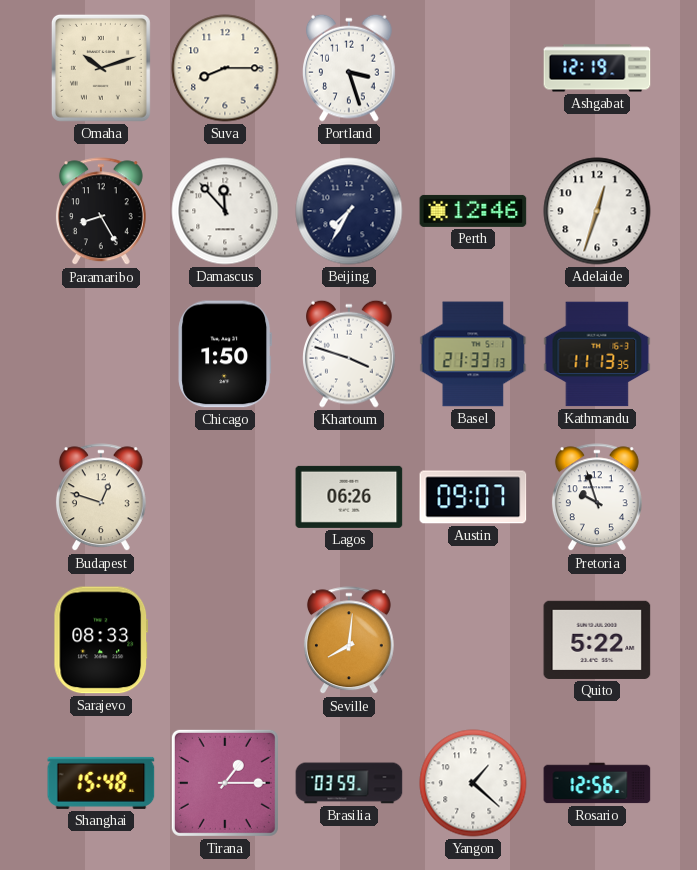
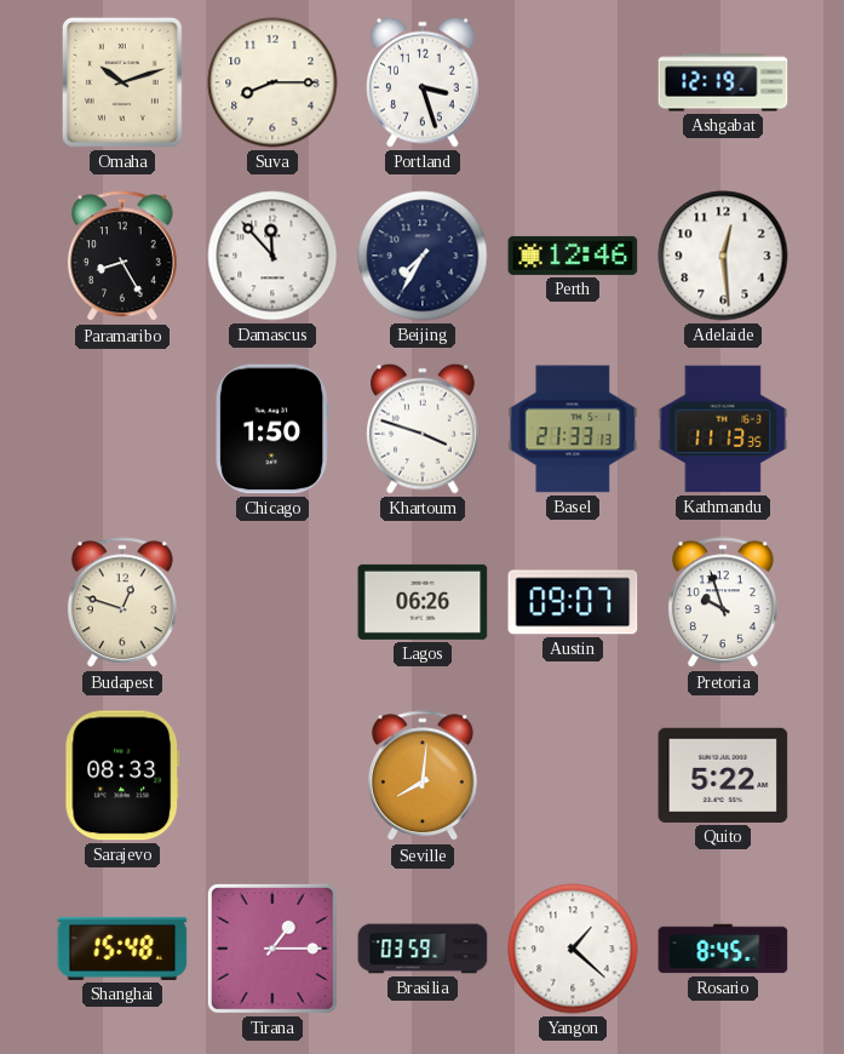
Adelaide: 12:33 -> 12:29 (723, 256)
Rosario: 12:56 -> 8:45 (723, 949)
